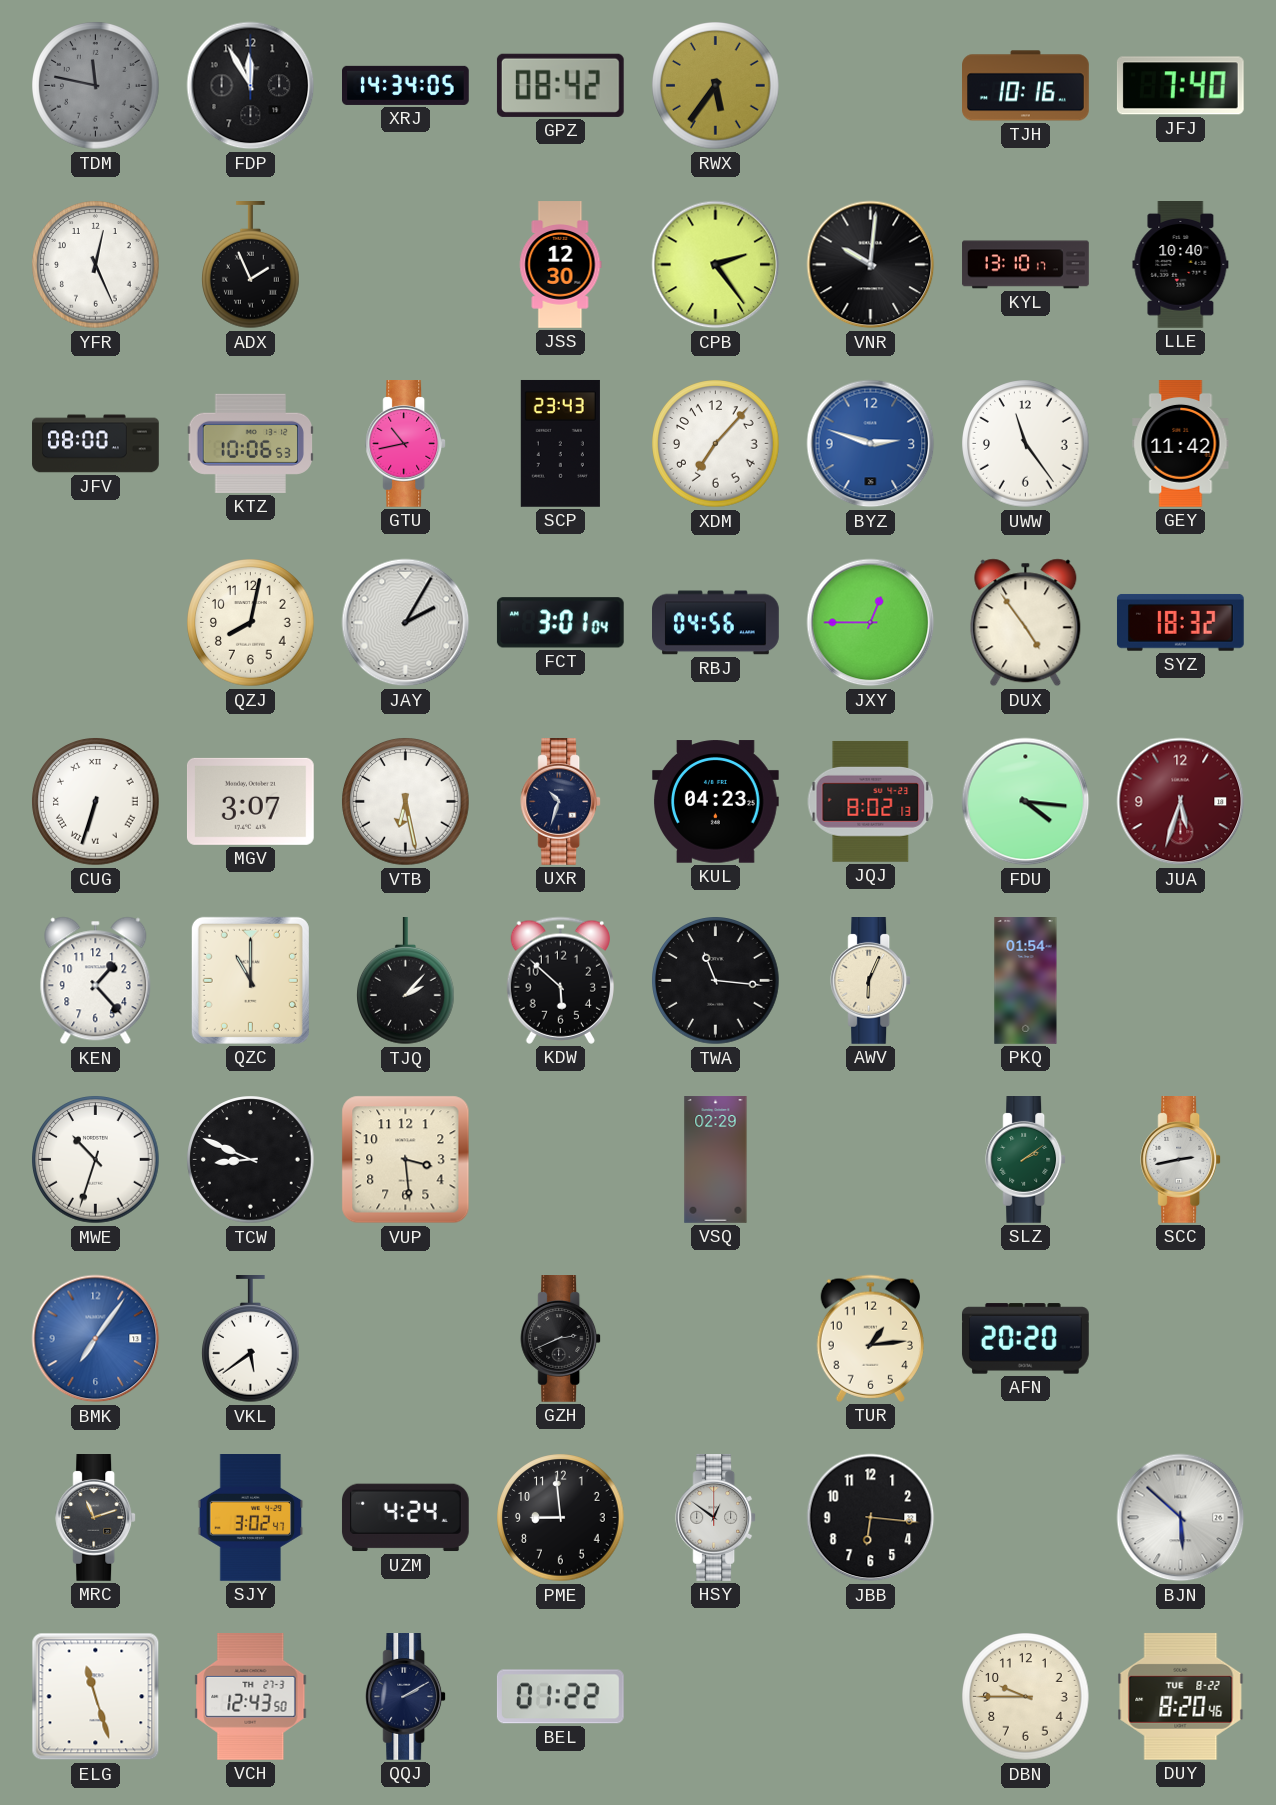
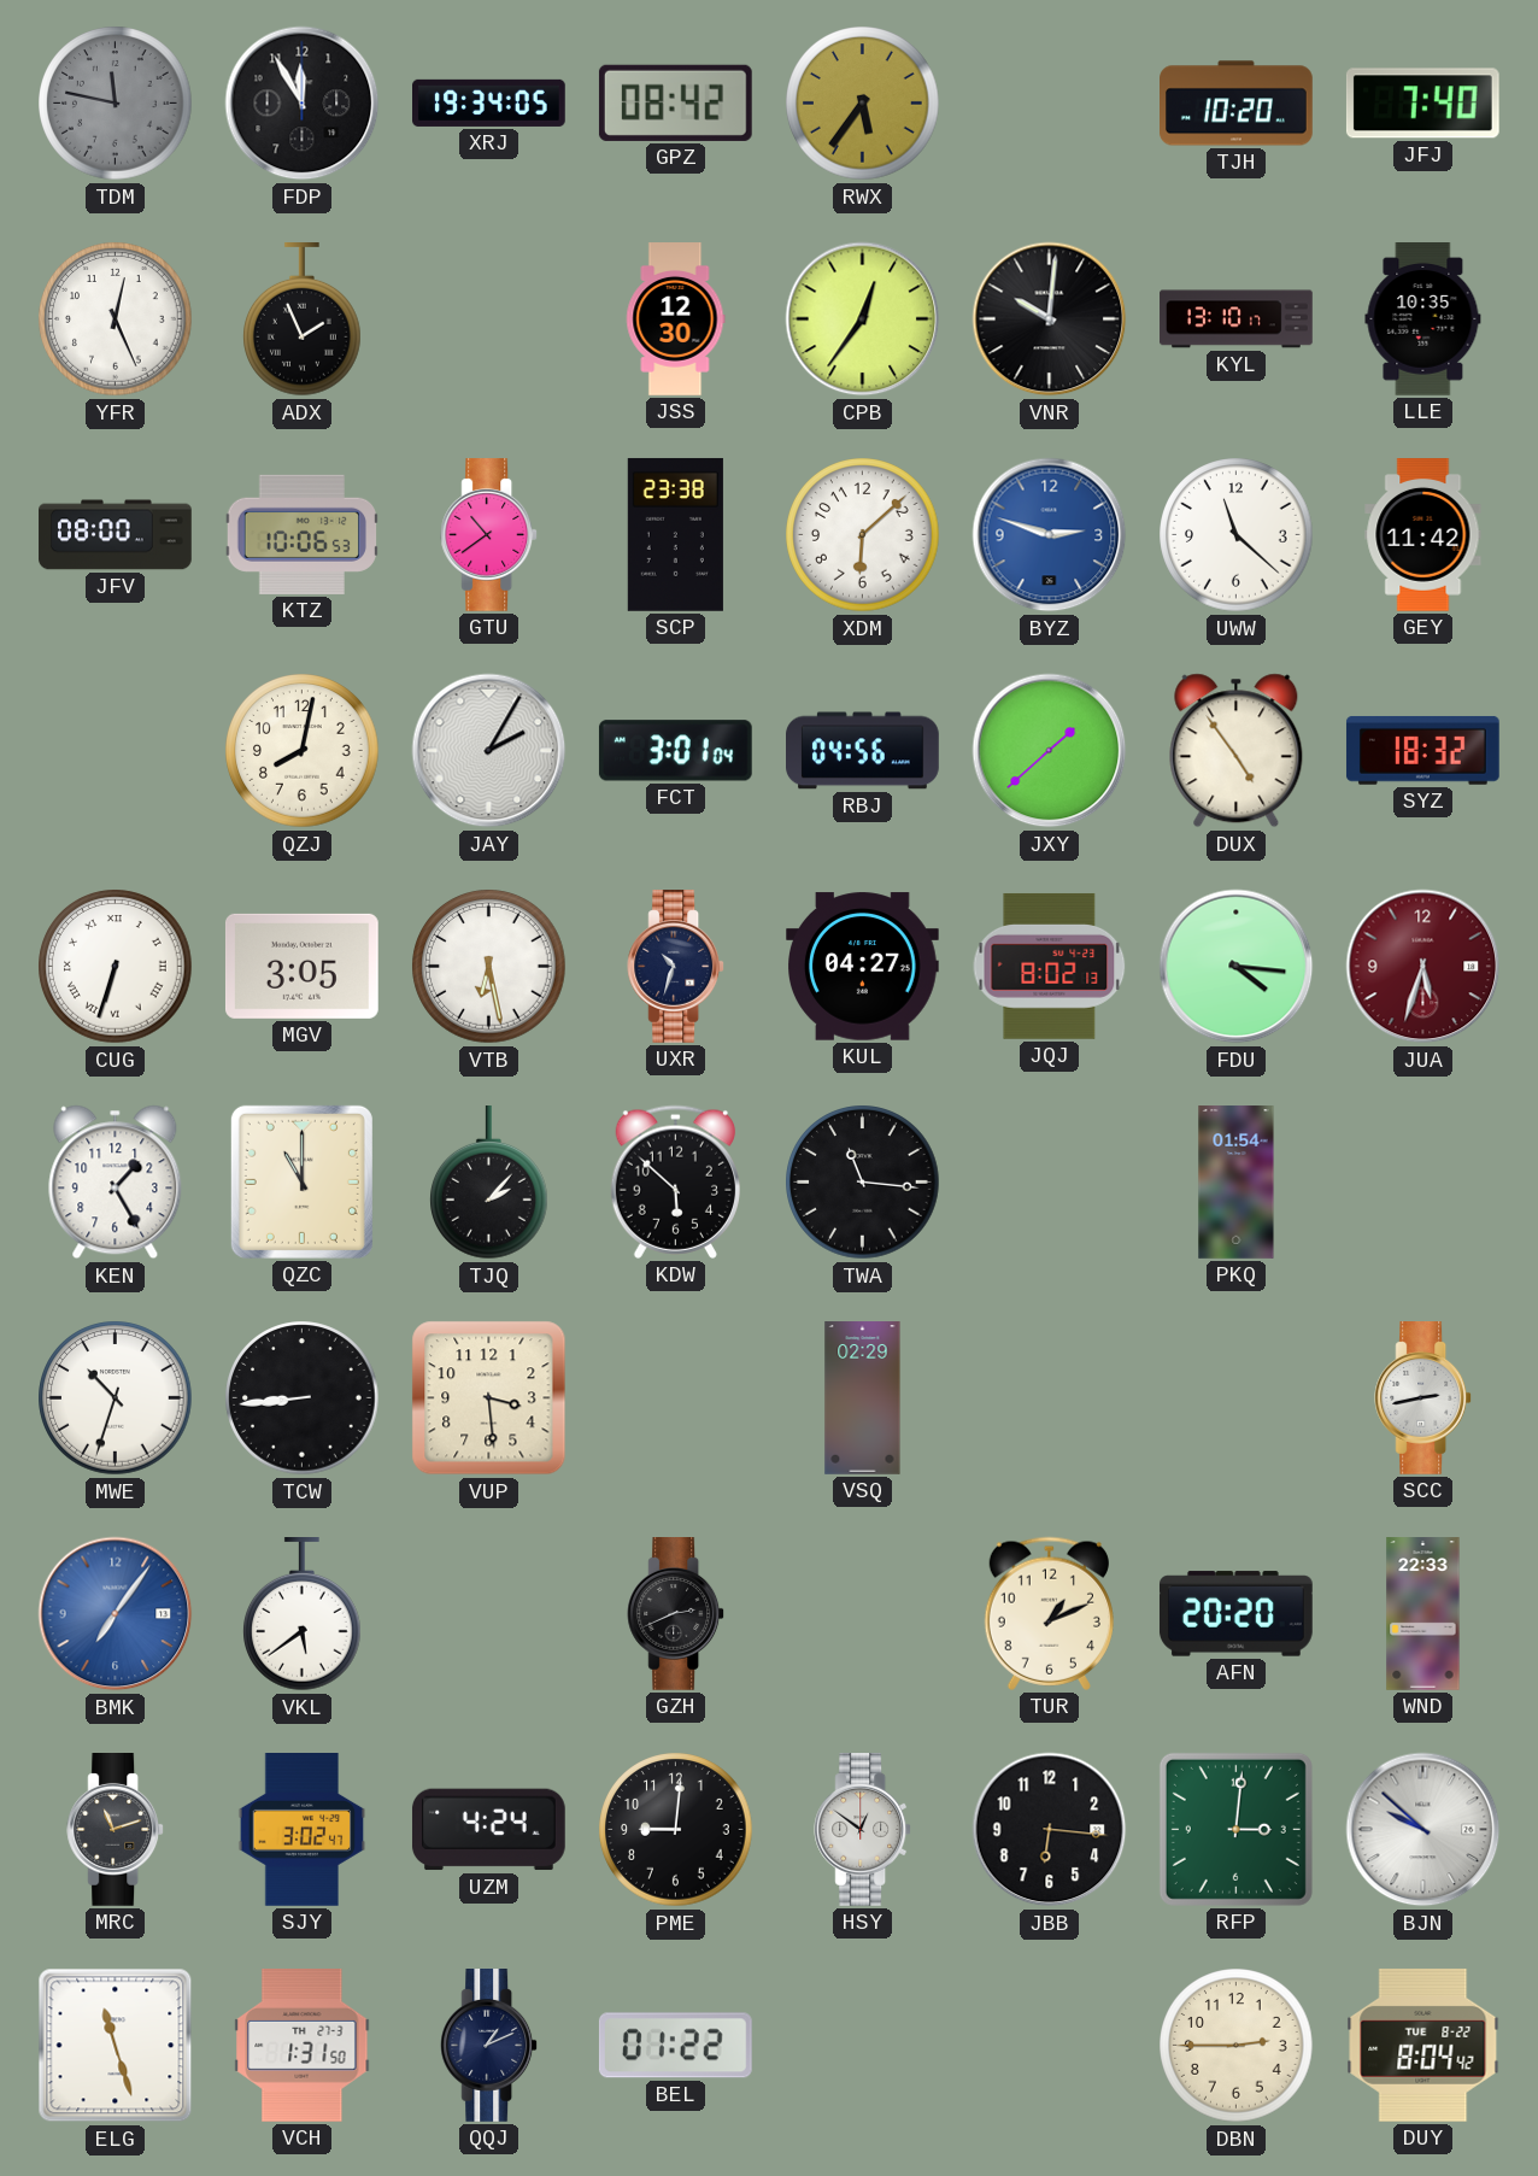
XRJ: 14:34 -> 19:34 (489, 102)
TJH: 10:16 -> 10:20 (1237, 104)
CPB: 2:24 -> 12:36 (863, 319)
LLE: 10:40 -> 10:35 (1423, 319)
GTU: 10:43 -> 10:39 (489, 535)
SCP: 23:43 -> 23:38 (675, 534)
XDM: 7:07 -> 6:08 (863, 535)
UWW: 11:24 -> 11:22 (1237, 535)
JXY: 12:45 -> 1:38 (1050, 751)
MGV: 3:07 -> 3:05 (301, 966)
KUL: 04:23 -> 04:27 (863, 967)
KEN: 1:23 -> 1:25 (116, 1183)
AWV: 6:04 -> none (871, 981)
TCW: 8:49 -> 8:44 (303, 1398)
SLZ: 2:09 -> none (1026, 1160)
TUR: 1:14 -> 1:11 (1049, 1613)
WND: none -> 22:33 (1423, 1614)
PME: 8:59 -> 9:01 (676, 1830)
RFP: none -> 3:01 (1235, 1829)
BJN: 5:52 -> 9:52 (1423, 1830)
VCH: 12:43 -> 1:31 (303, 2046)
QQJ: 2:10 -> 1:11 (489, 2046)
DBN: 9:45 -> 2:45 (1237, 2046)
DUY: 8:20 -> 8:04 (1423, 2045)
